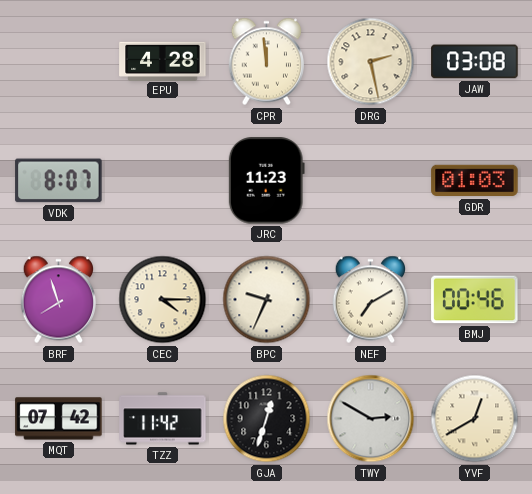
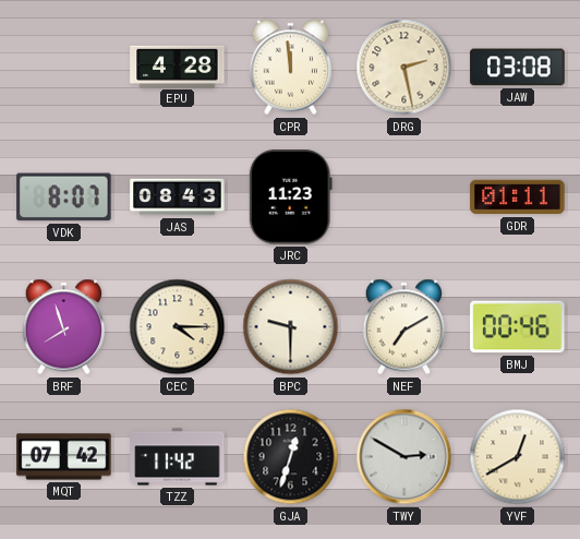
JAS: none -> 08:43 (178, 197)
GDR: 01:03 -> 01:11 (518, 197)
BPC: 9:34 -> 9:30 (291, 327)
